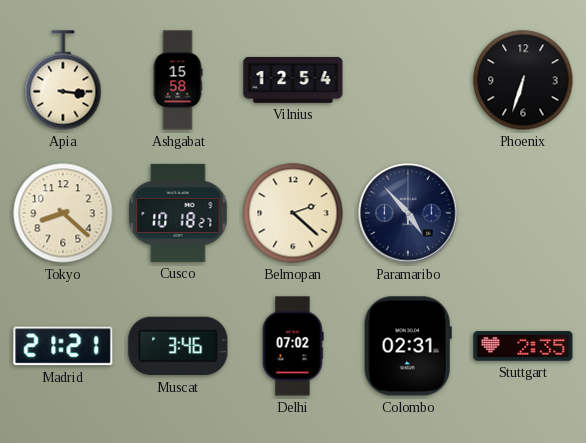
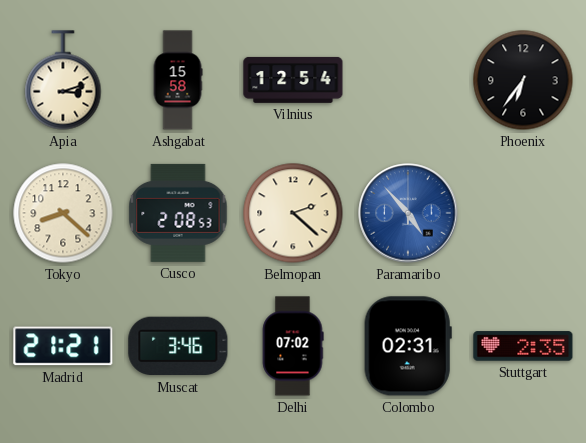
Apia: 3:16 -> 3:12 (63, 80)
Phoenix: 6:33 -> 6:36 (523, 80)
Cusco: 10:18 -> 2:08 (178, 213)
Paramaribo dial: navy -> blue (408, 213)
